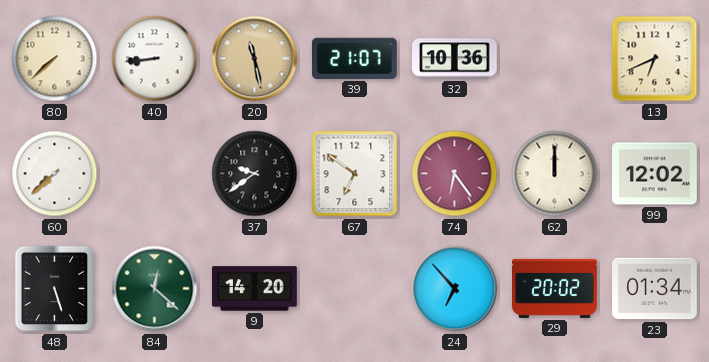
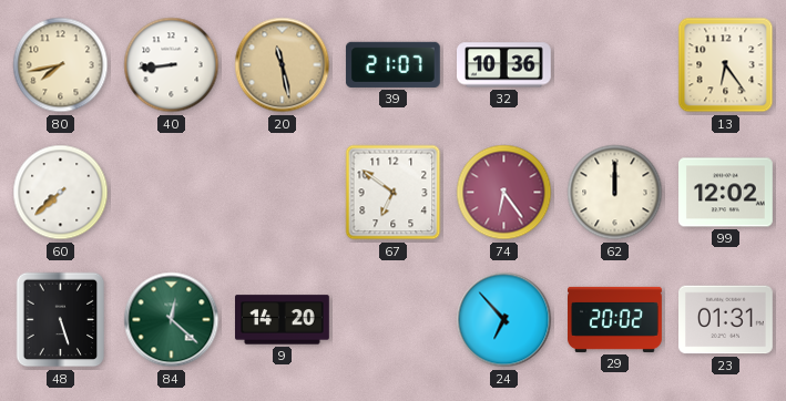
80: 7:38 -> 7:43 (61, 65)
13: 6:41 -> 6:24 (726, 65)
37: 9:39 -> none (255, 174)
23: 01:34 -> 01:31 (726, 320)
